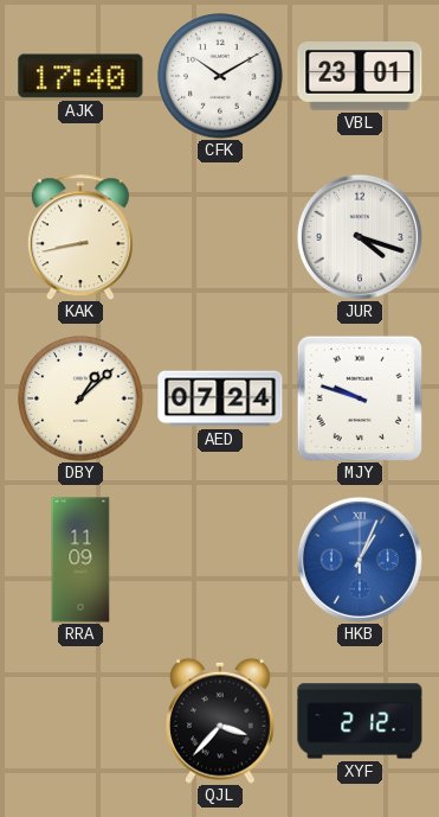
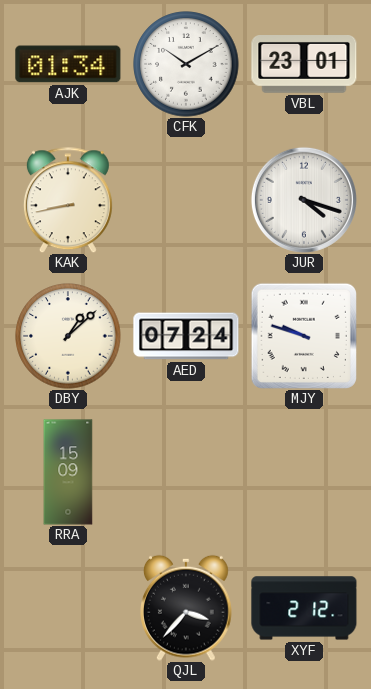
AJK: 17:40 -> 01:34 (68, 64)
RRA: 11:09 -> 15:09 (68, 472)
HKB: 1:04 -> none (360, 560)
